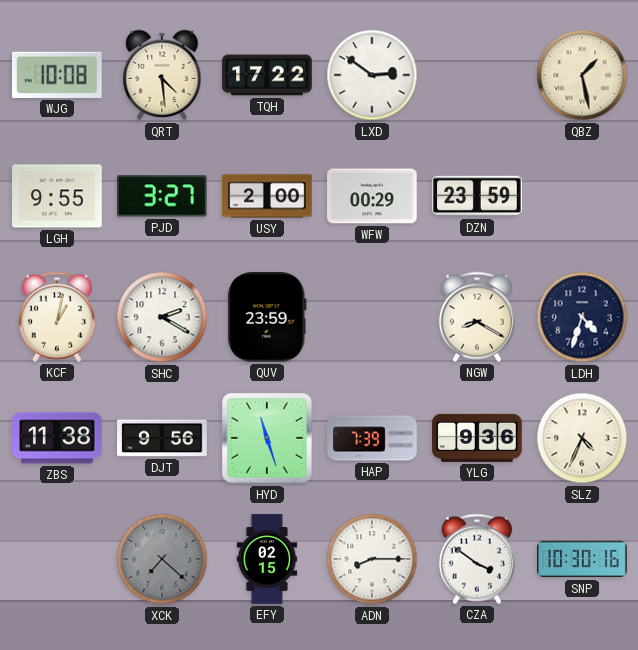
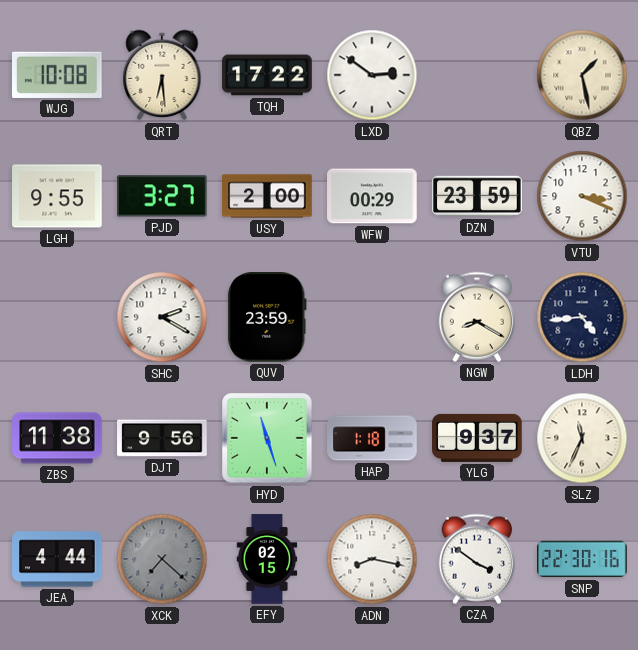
QRT: 4:29 -> 6:29 (162, 75)
VTU: none -> 3:19 (582, 196)
KCF: 1:02 -> none (57, 317)
LDH: 4:33 -> 4:44 (582, 317)
HAP: 7:39 -> 1:18 (372, 438)
YLG: 9:36 -> 9:37 (477, 438)
SLZ: 4:34 -> 11:34 (582, 438)
JEA: none -> 4:44 (57, 559)
ADN: 8:15 -> 8:17 (372, 559)
SNP: 10:30 -> 22:30 (582, 559)
